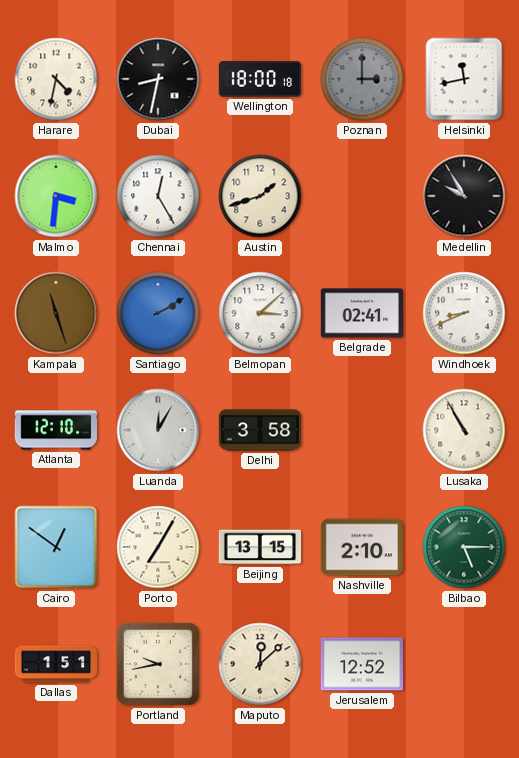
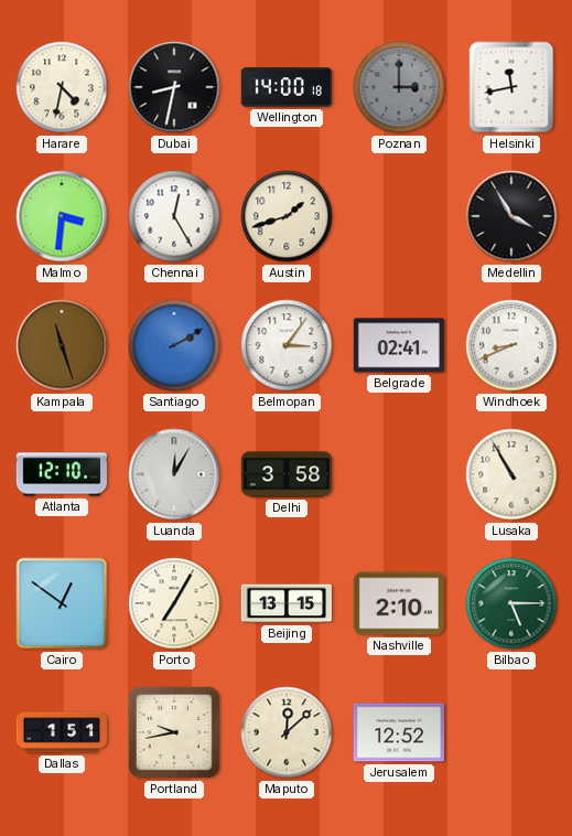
Wellington: 18:00 -> 14:00 (285, 87)
Medellin: 9:55 -> 3:55 (511, 216)
Belmopan: 3:08 -> 3:06 (287, 345)
